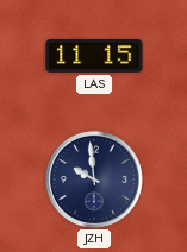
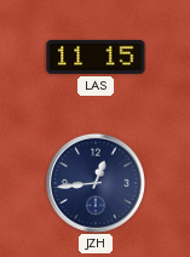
JZH: 9:59 -> 12:44 (96, 183)
